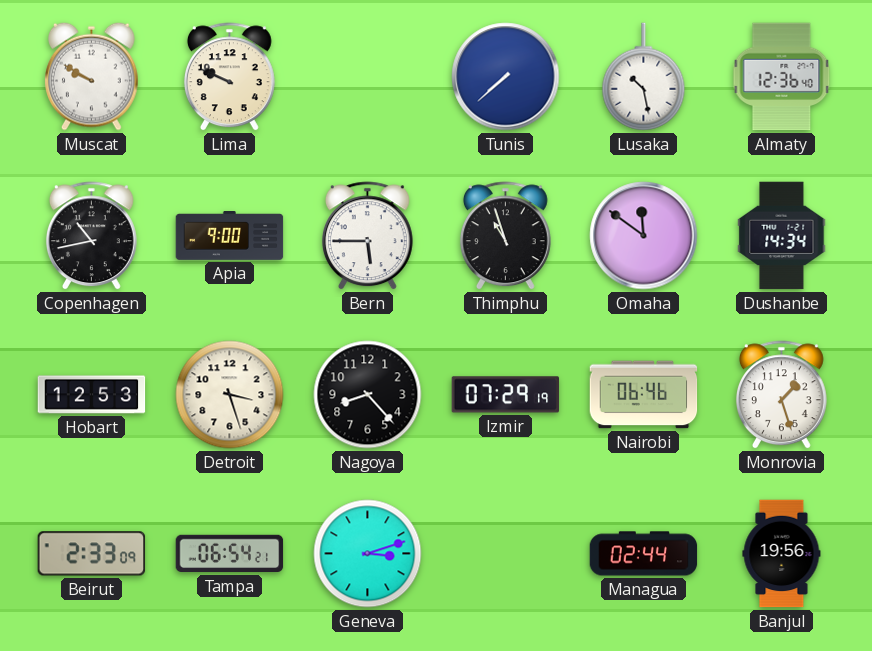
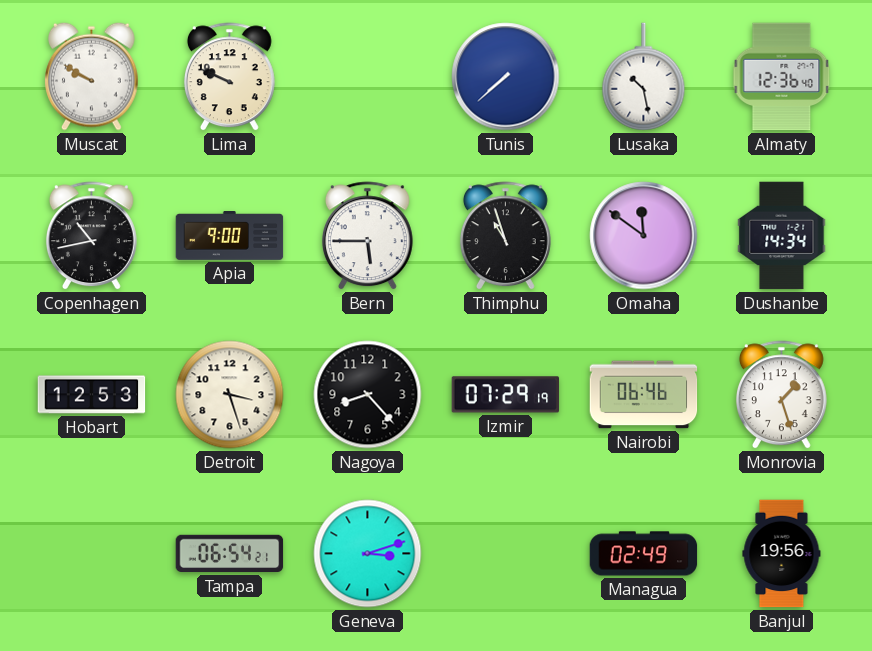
Beirut: 2:33 -> none (92, 554)
Managua: 02:44 -> 02:49 (644, 554)
